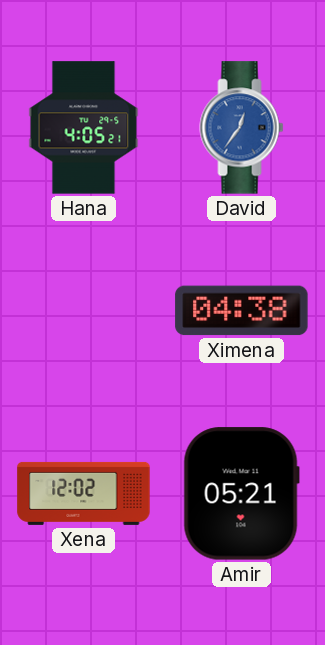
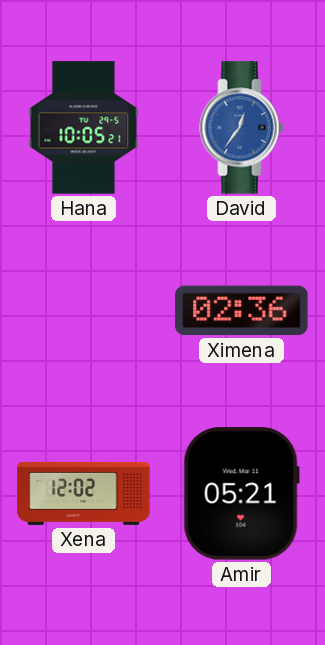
Hana: 4:05 -> 10:05 (84, 128)
Ximena: 04:38 -> 02:36 (242, 311)
